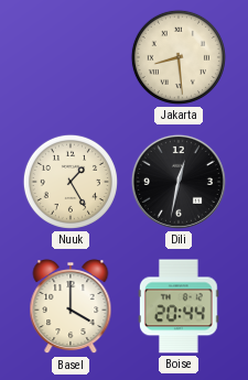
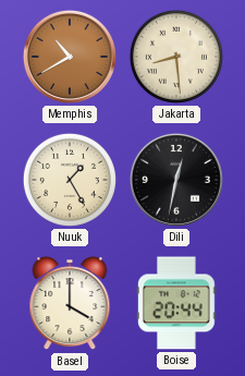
Memphis: none -> 10:40 (70, 57)
